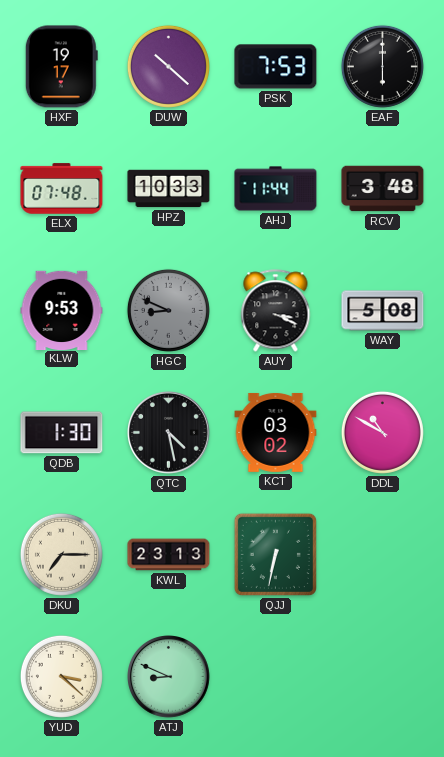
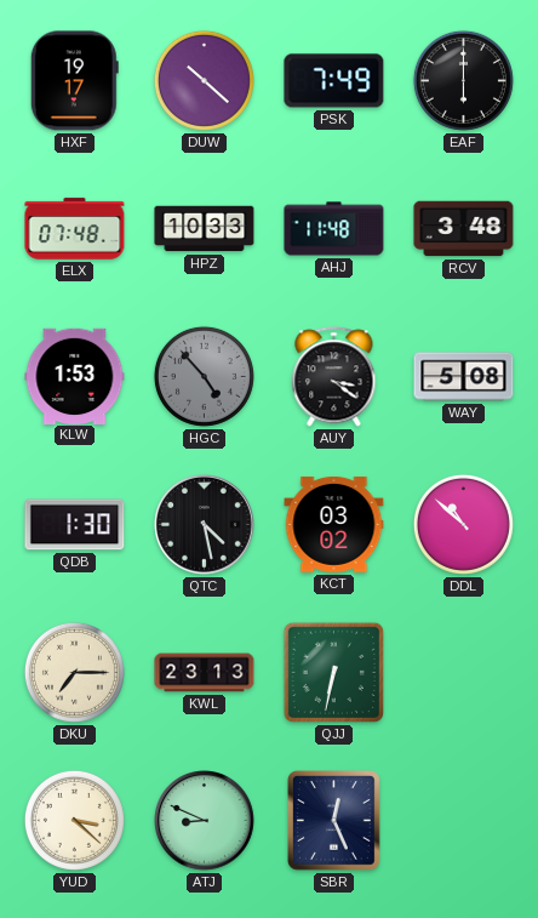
PSK: 7:53 -> 7:49 (334, 81)
AHJ: 11:44 -> 11:48 (334, 229)
KLW: 9:53 -> 1:53 (75, 376)
HGC: 8:49 -> 4:53 (204, 376)
AUY: 3:19 -> 3:21 (334, 377)
DDL: 10:50 -> 10:52 (463, 524)
SBR: none -> 12:26 (334, 821)
